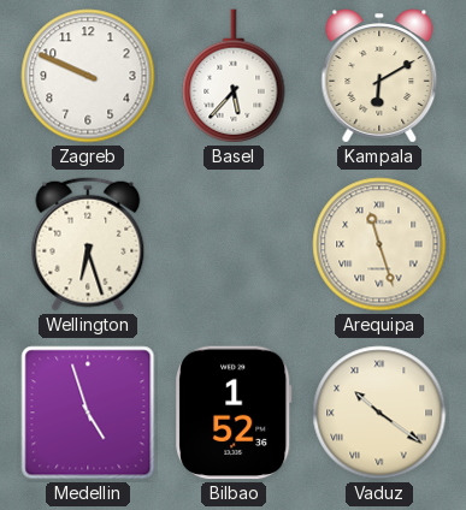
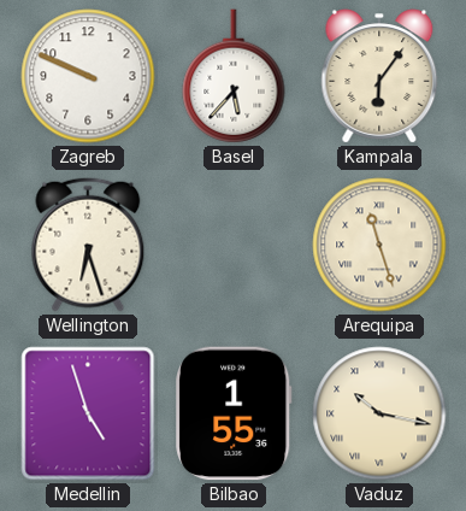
Kampala: 6:10 -> 6:06 (379, 76)
Bilbao: 1:52 -> 1:55 (234, 413)
Vaduz: 10:21 -> 10:17 (379, 413)
